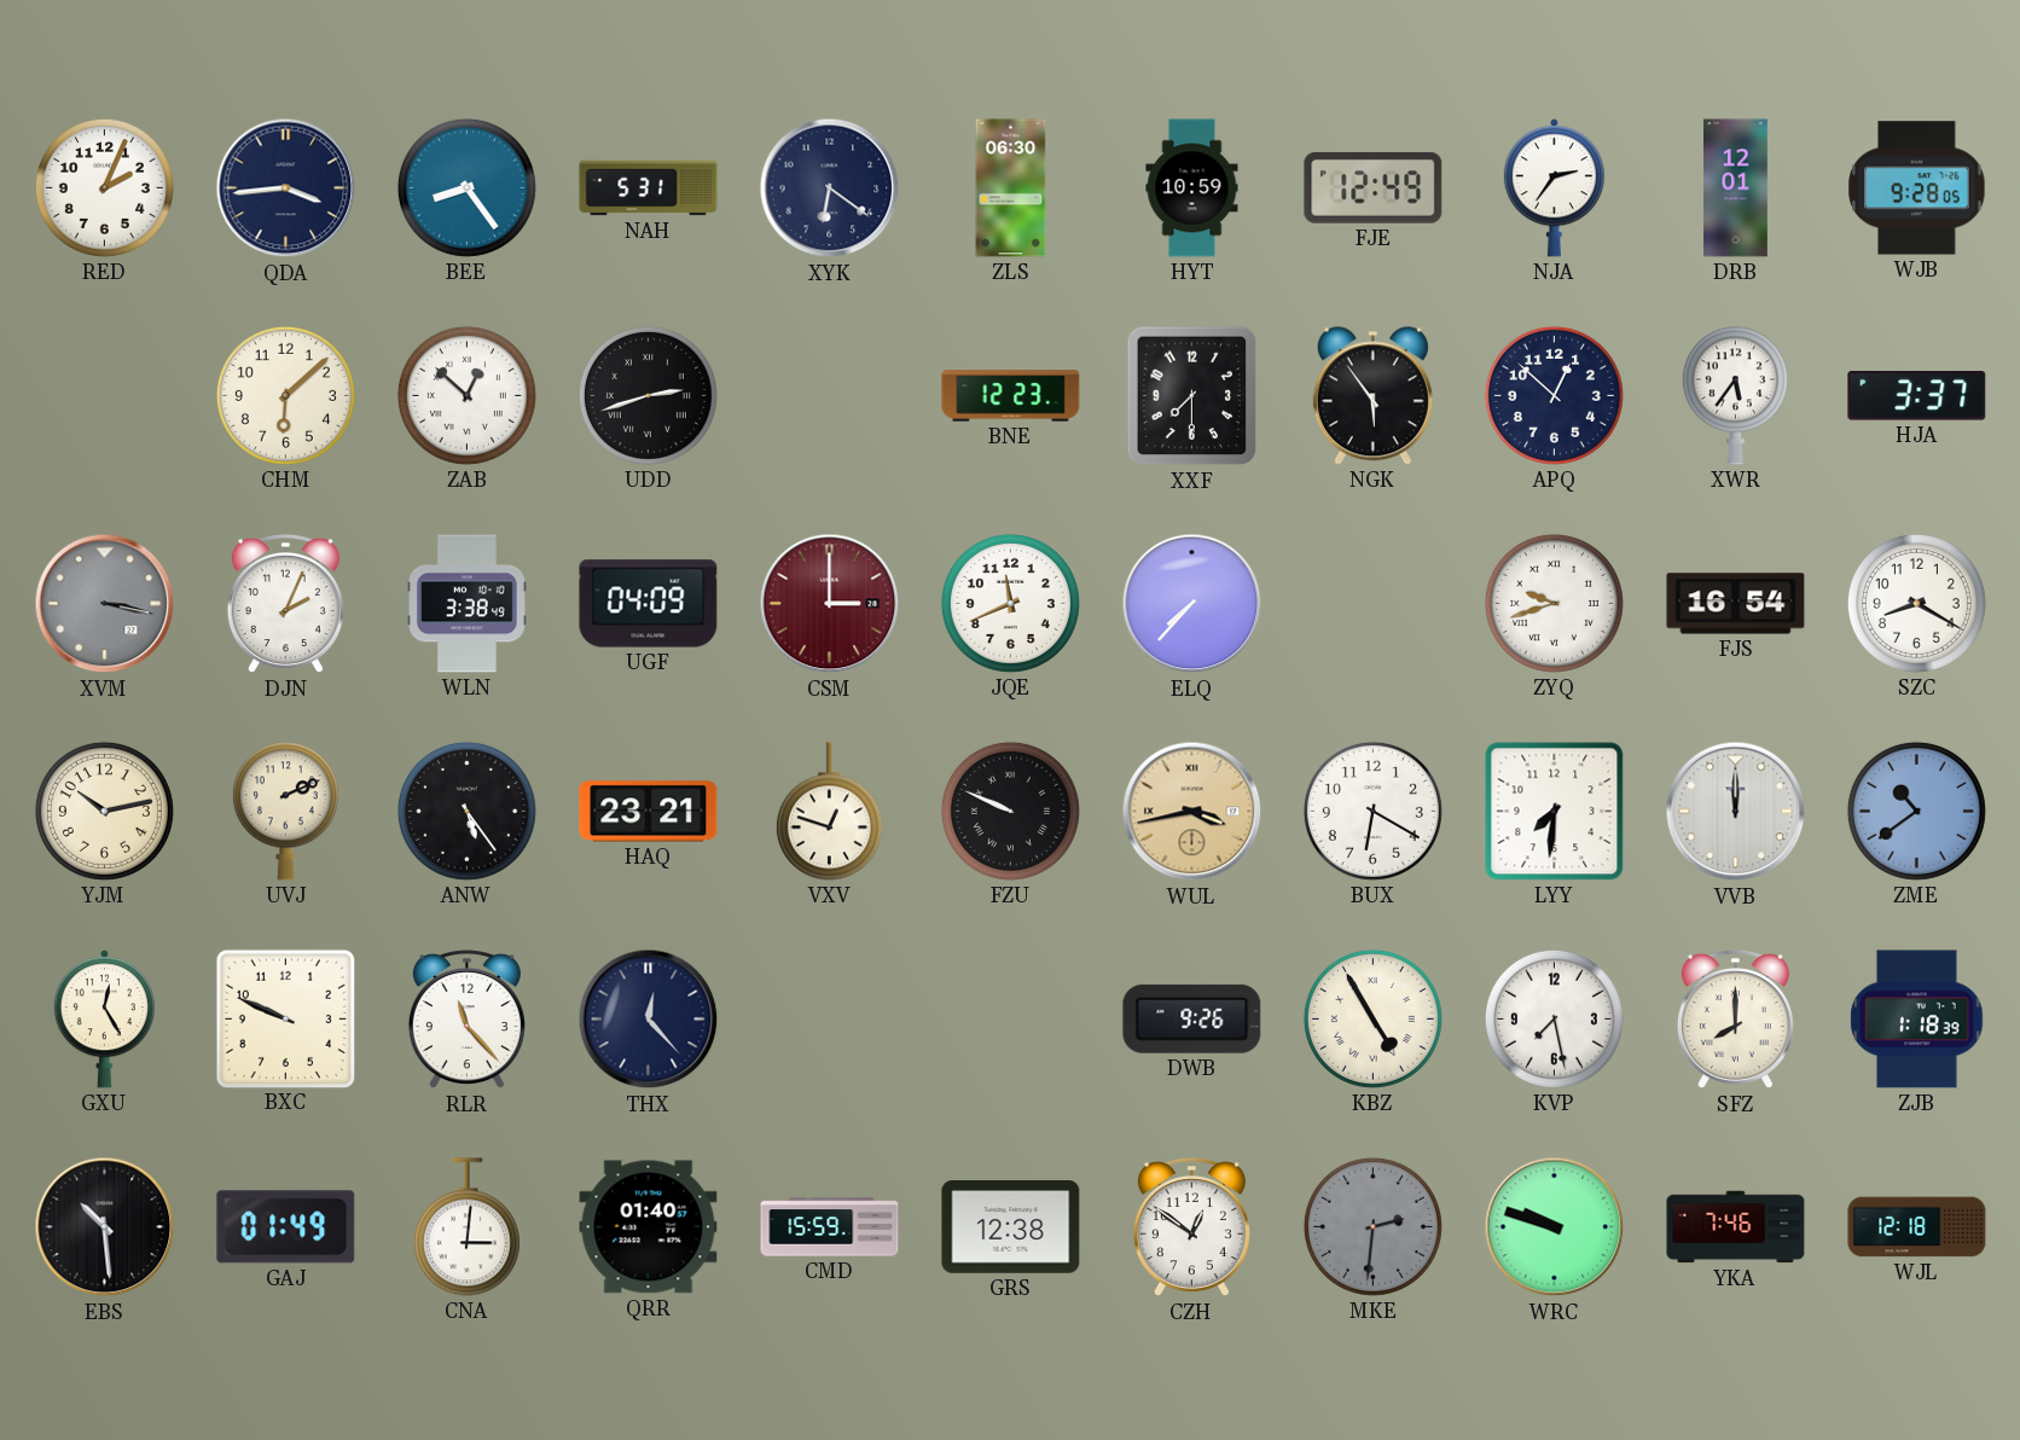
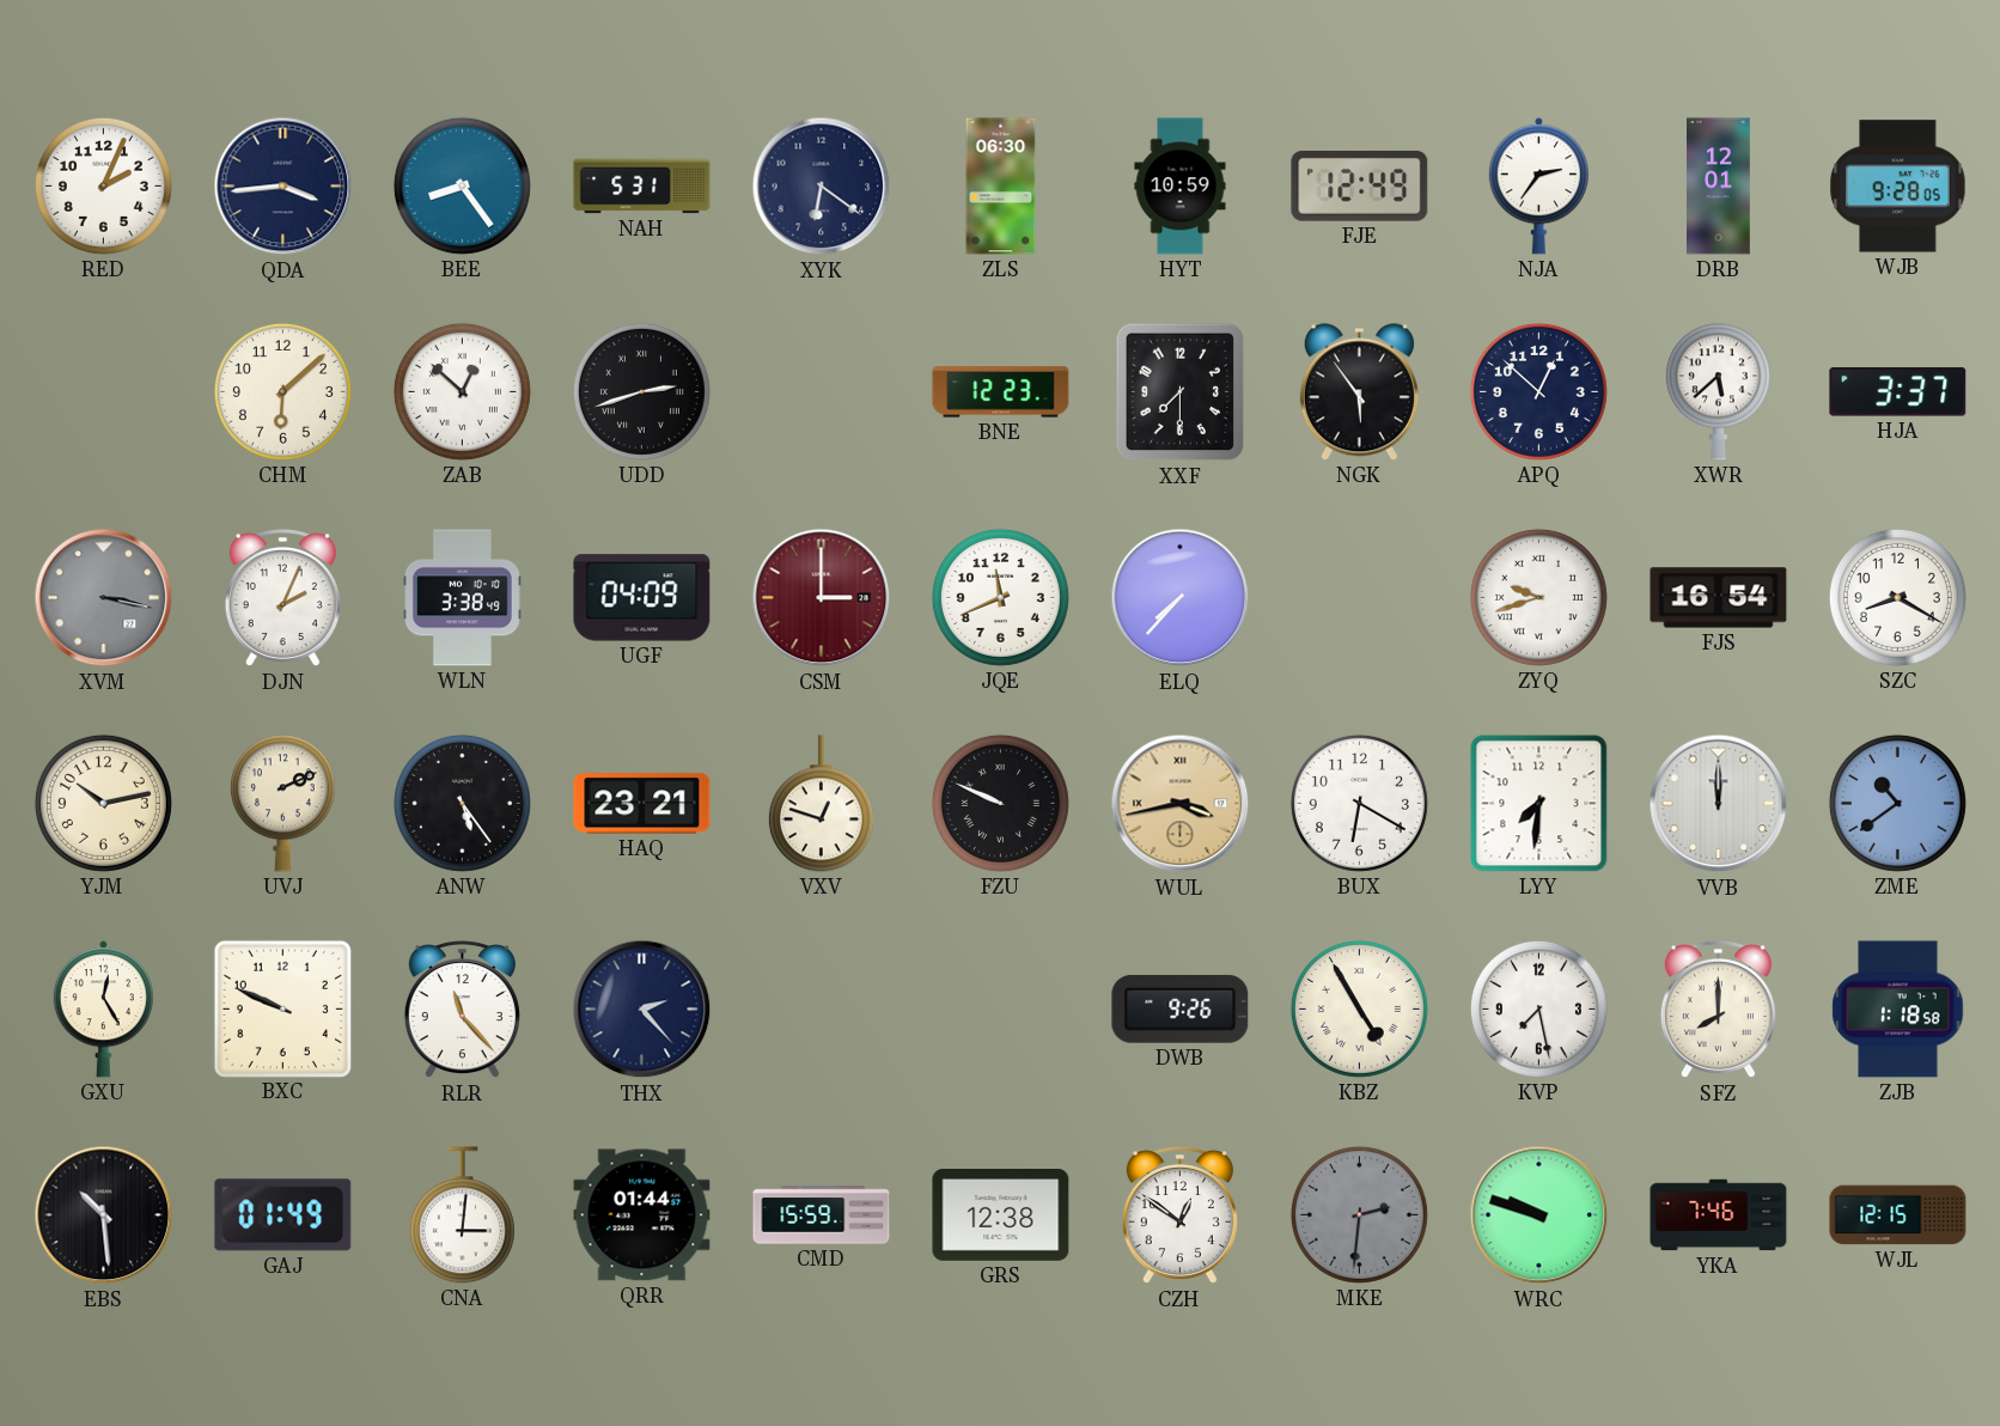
XWR: 5:36 -> 5:38 (1718, 392)
THX: 12:23 -> 2:23 (642, 1010)
ZJB: 1:18:39 -> 1:18:58 (1898, 1010)
QRR: 01:40 -> 01:44 (642, 1215)
WJL: 12:18 -> 12:15 (1898, 1215)
